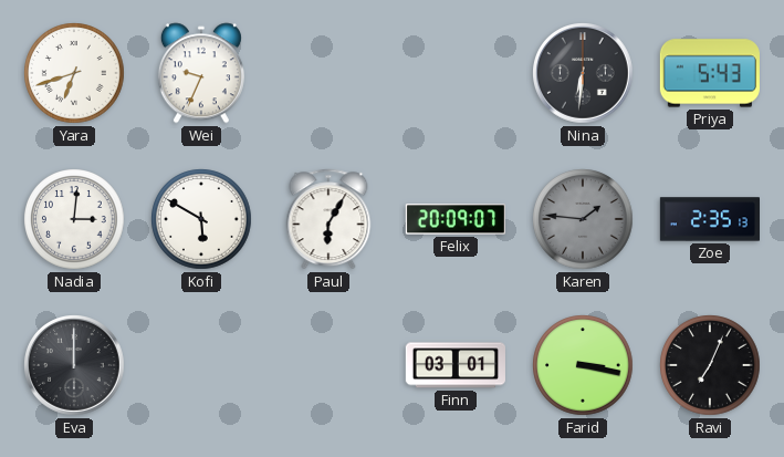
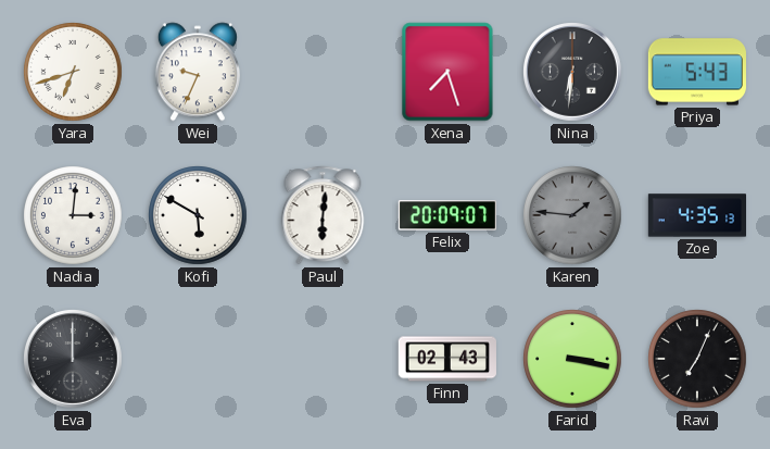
Xena: none -> 7:27 (447, 72)
Paul: 6:05 -> 6:01 (323, 215)
Zoe: 2:35 -> 4:35 (696, 215)
Finn: 03:01 -> 02:43 (447, 359)
